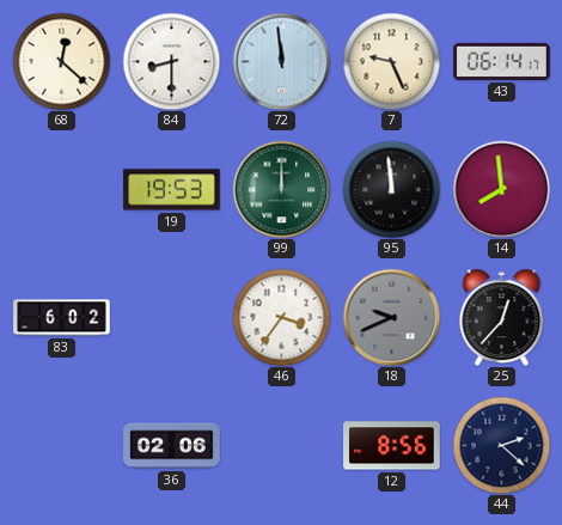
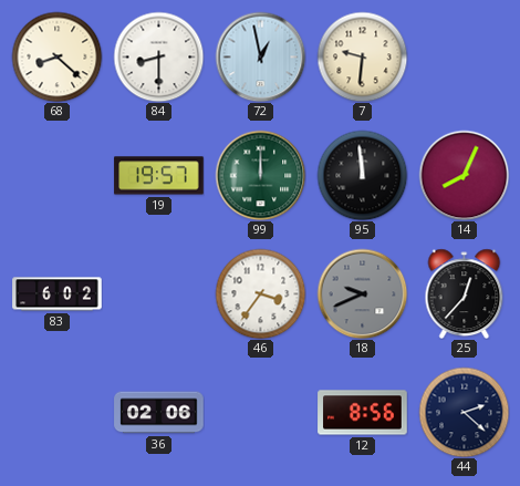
68: 12:22 -> 8:22 (56, 56)
72: 11:59 -> 12:58 (260, 56)
7: 9:26 -> 9:31 (362, 56)
43: 06:14 -> none (502, 61)
19: 19:53 -> 19:57 (159, 176)
14: 7:59 -> 8:04 (464, 175)
